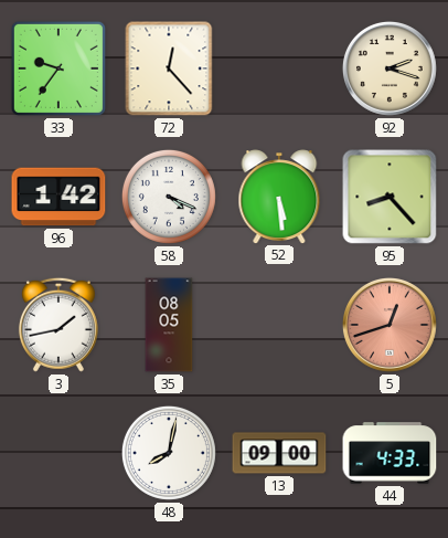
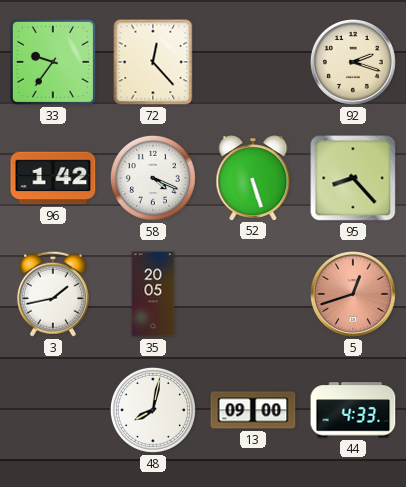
52: 5:29 -> 5:27 (253, 178)
35: 08:05 -> 20:05 (153, 294)
